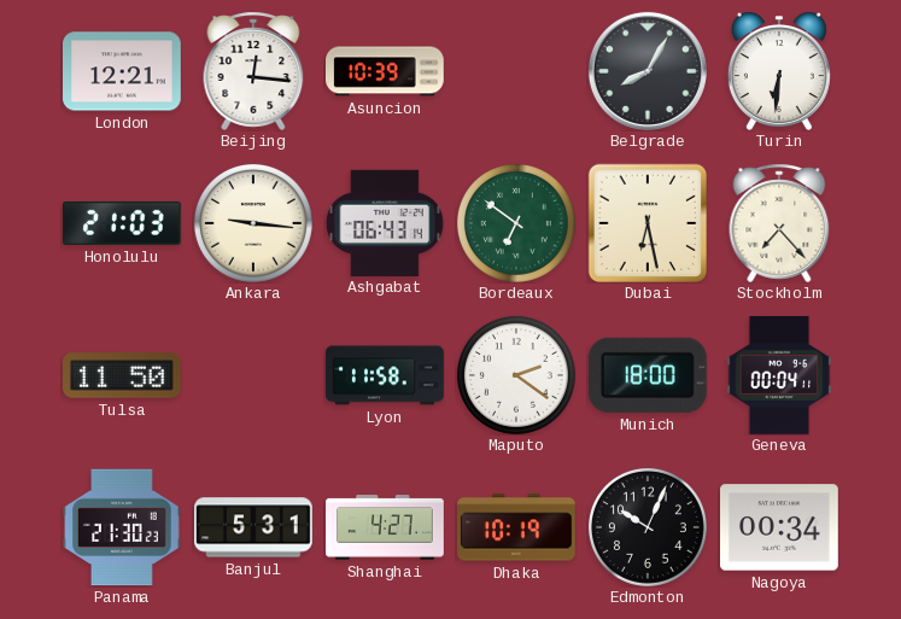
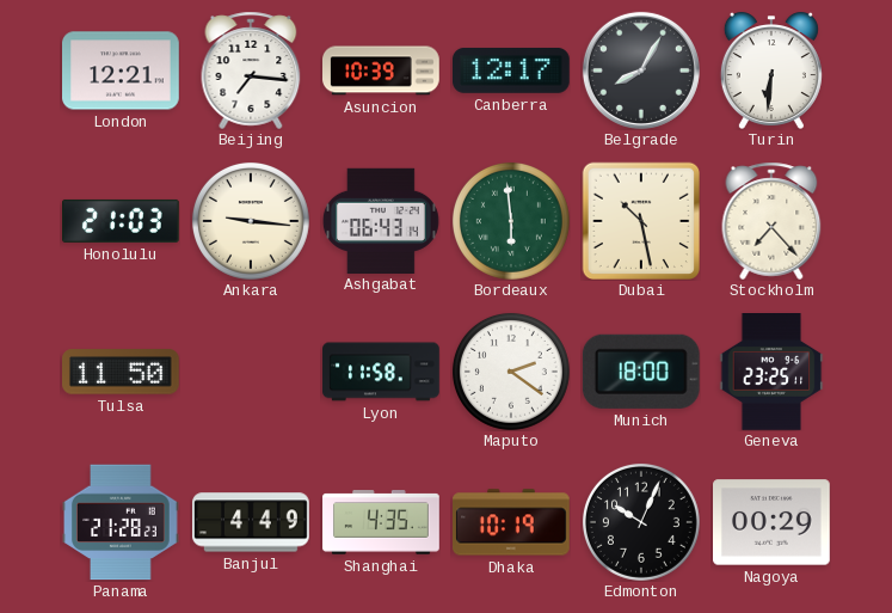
Beijing: 12:16 -> 7:16 (251, 71)
Canberra: none -> 12:17 (512, 71)
Bordeaux: 6:51 -> 5:59 (511, 221)
Dubai: 6:28 -> 10:28 (640, 220)
Geneva: 00:04 -> 23:25 (771, 373)
Panama: 21:30 -> 21:28 (122, 522)
Banjul: 5:31 -> 4:49 (251, 522)
Shanghai: 4:27 -> 4:35 (381, 522)
Nagoya: 00:34 -> 00:29 (773, 522)
